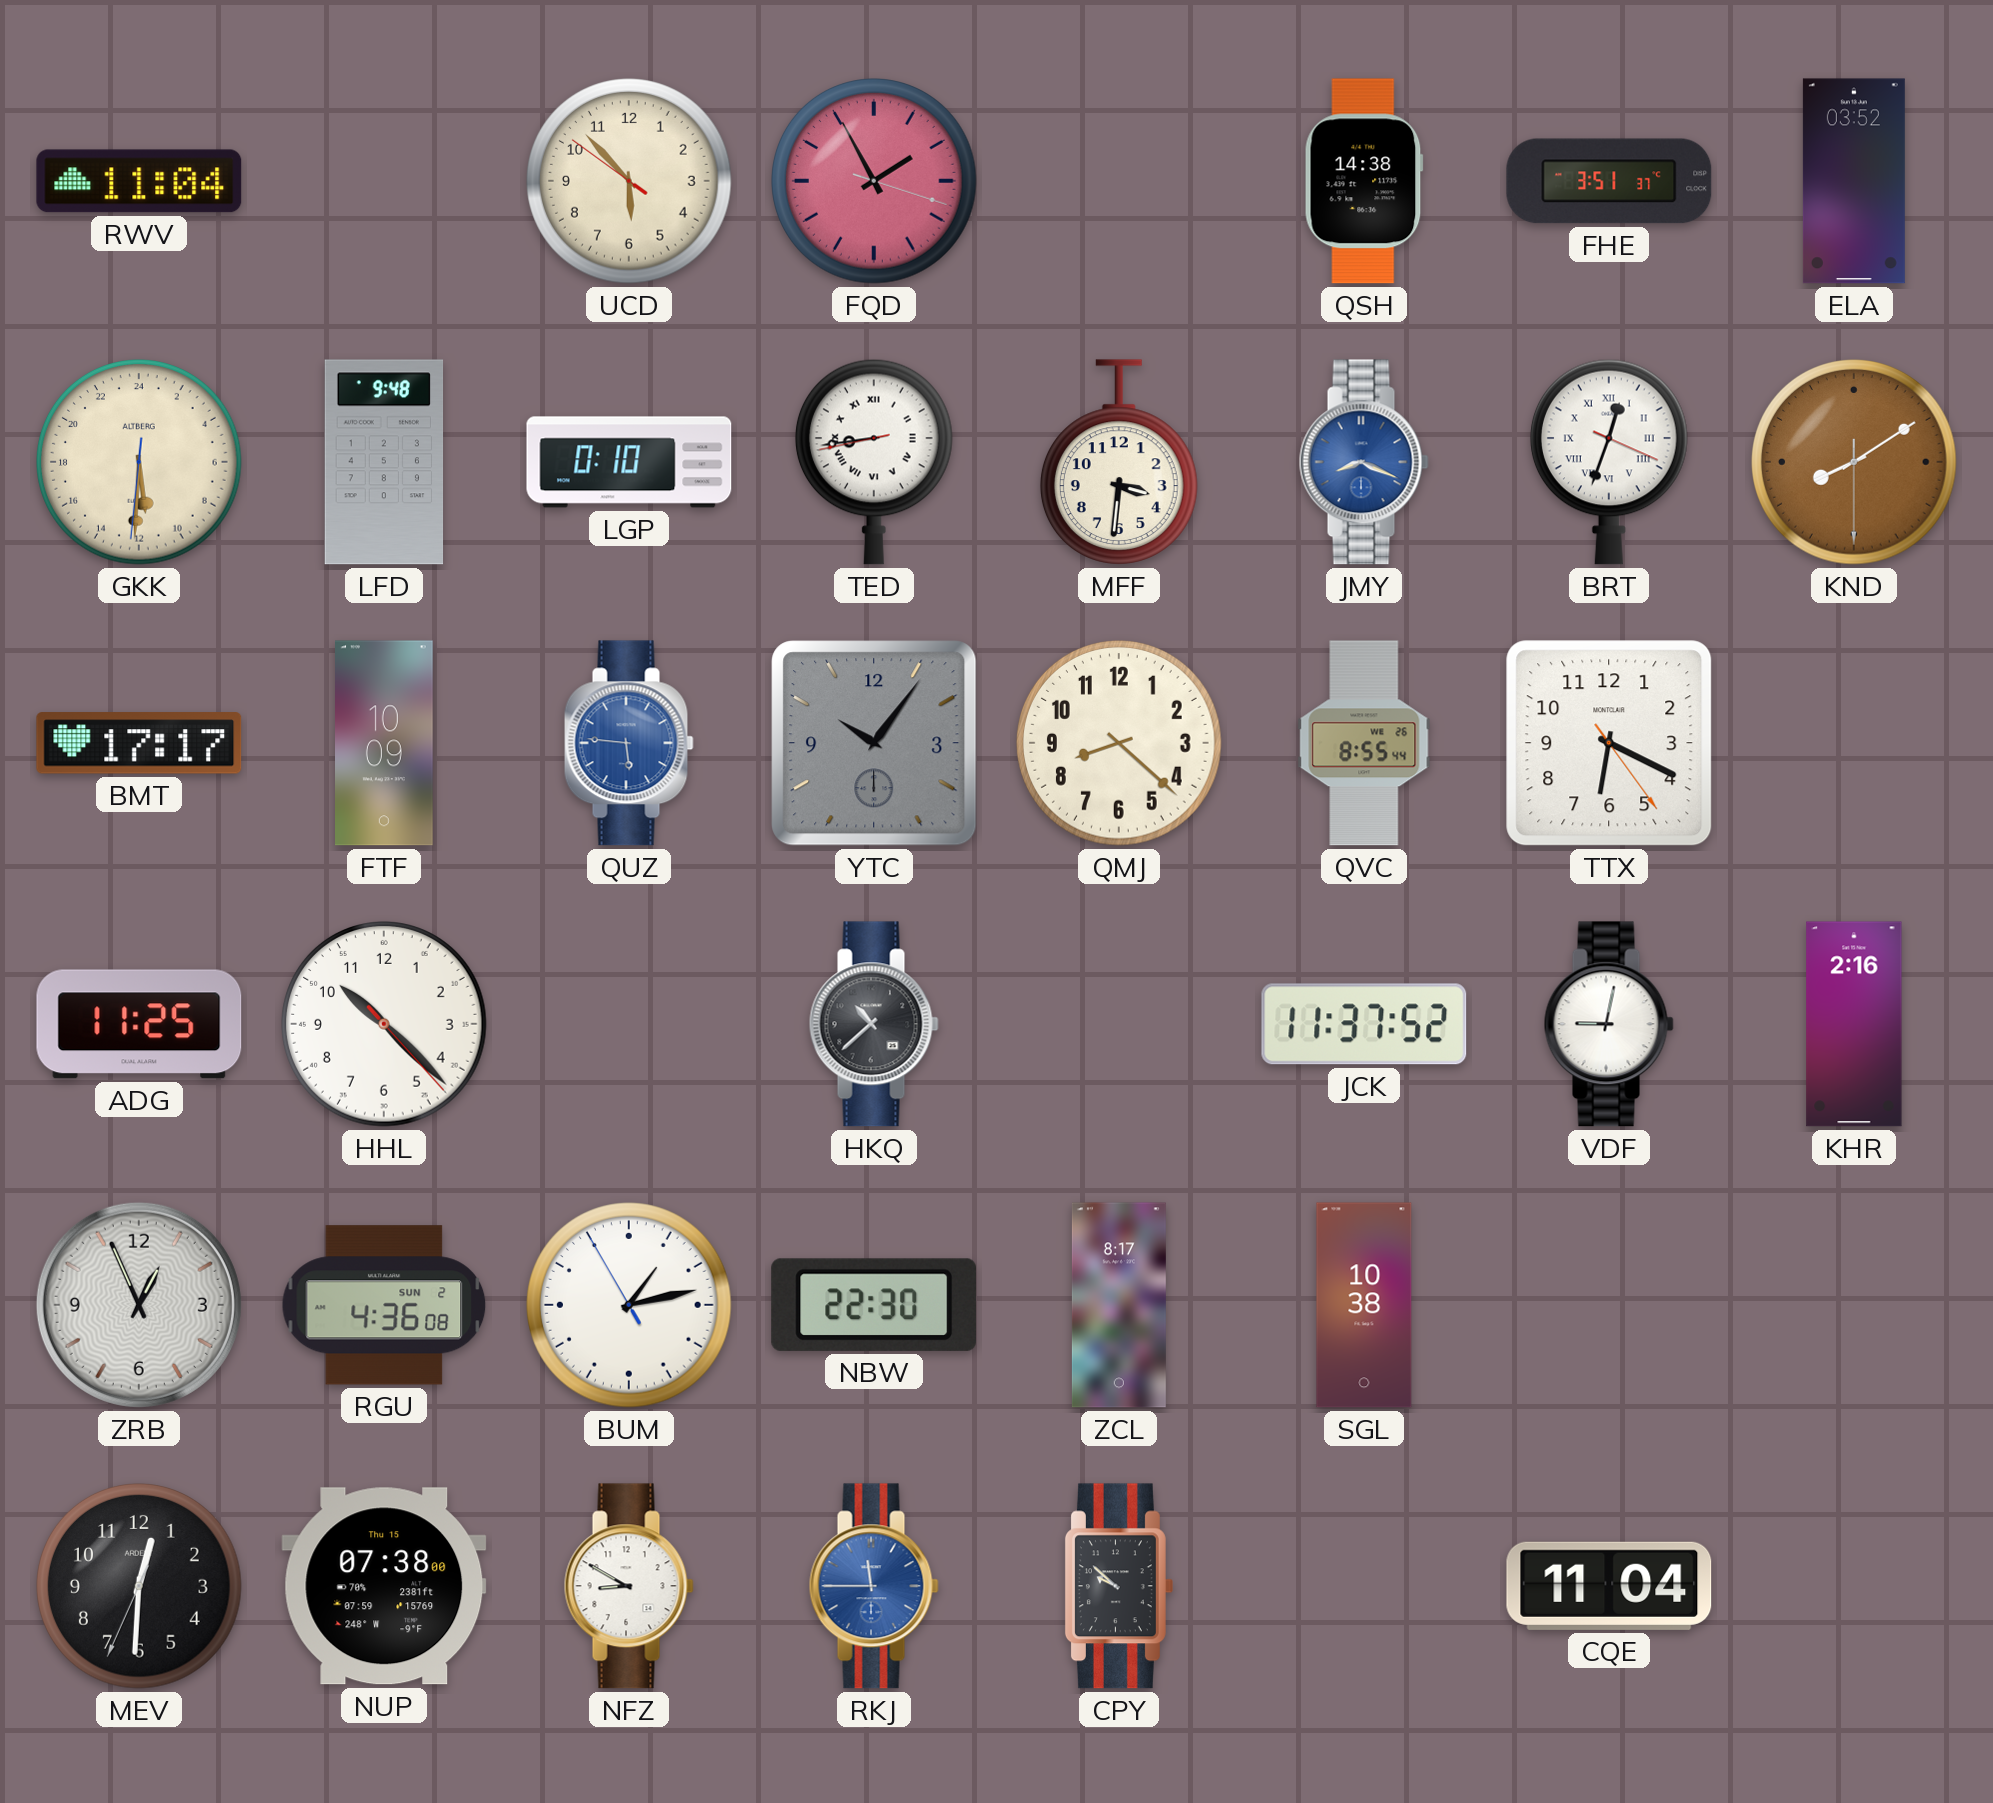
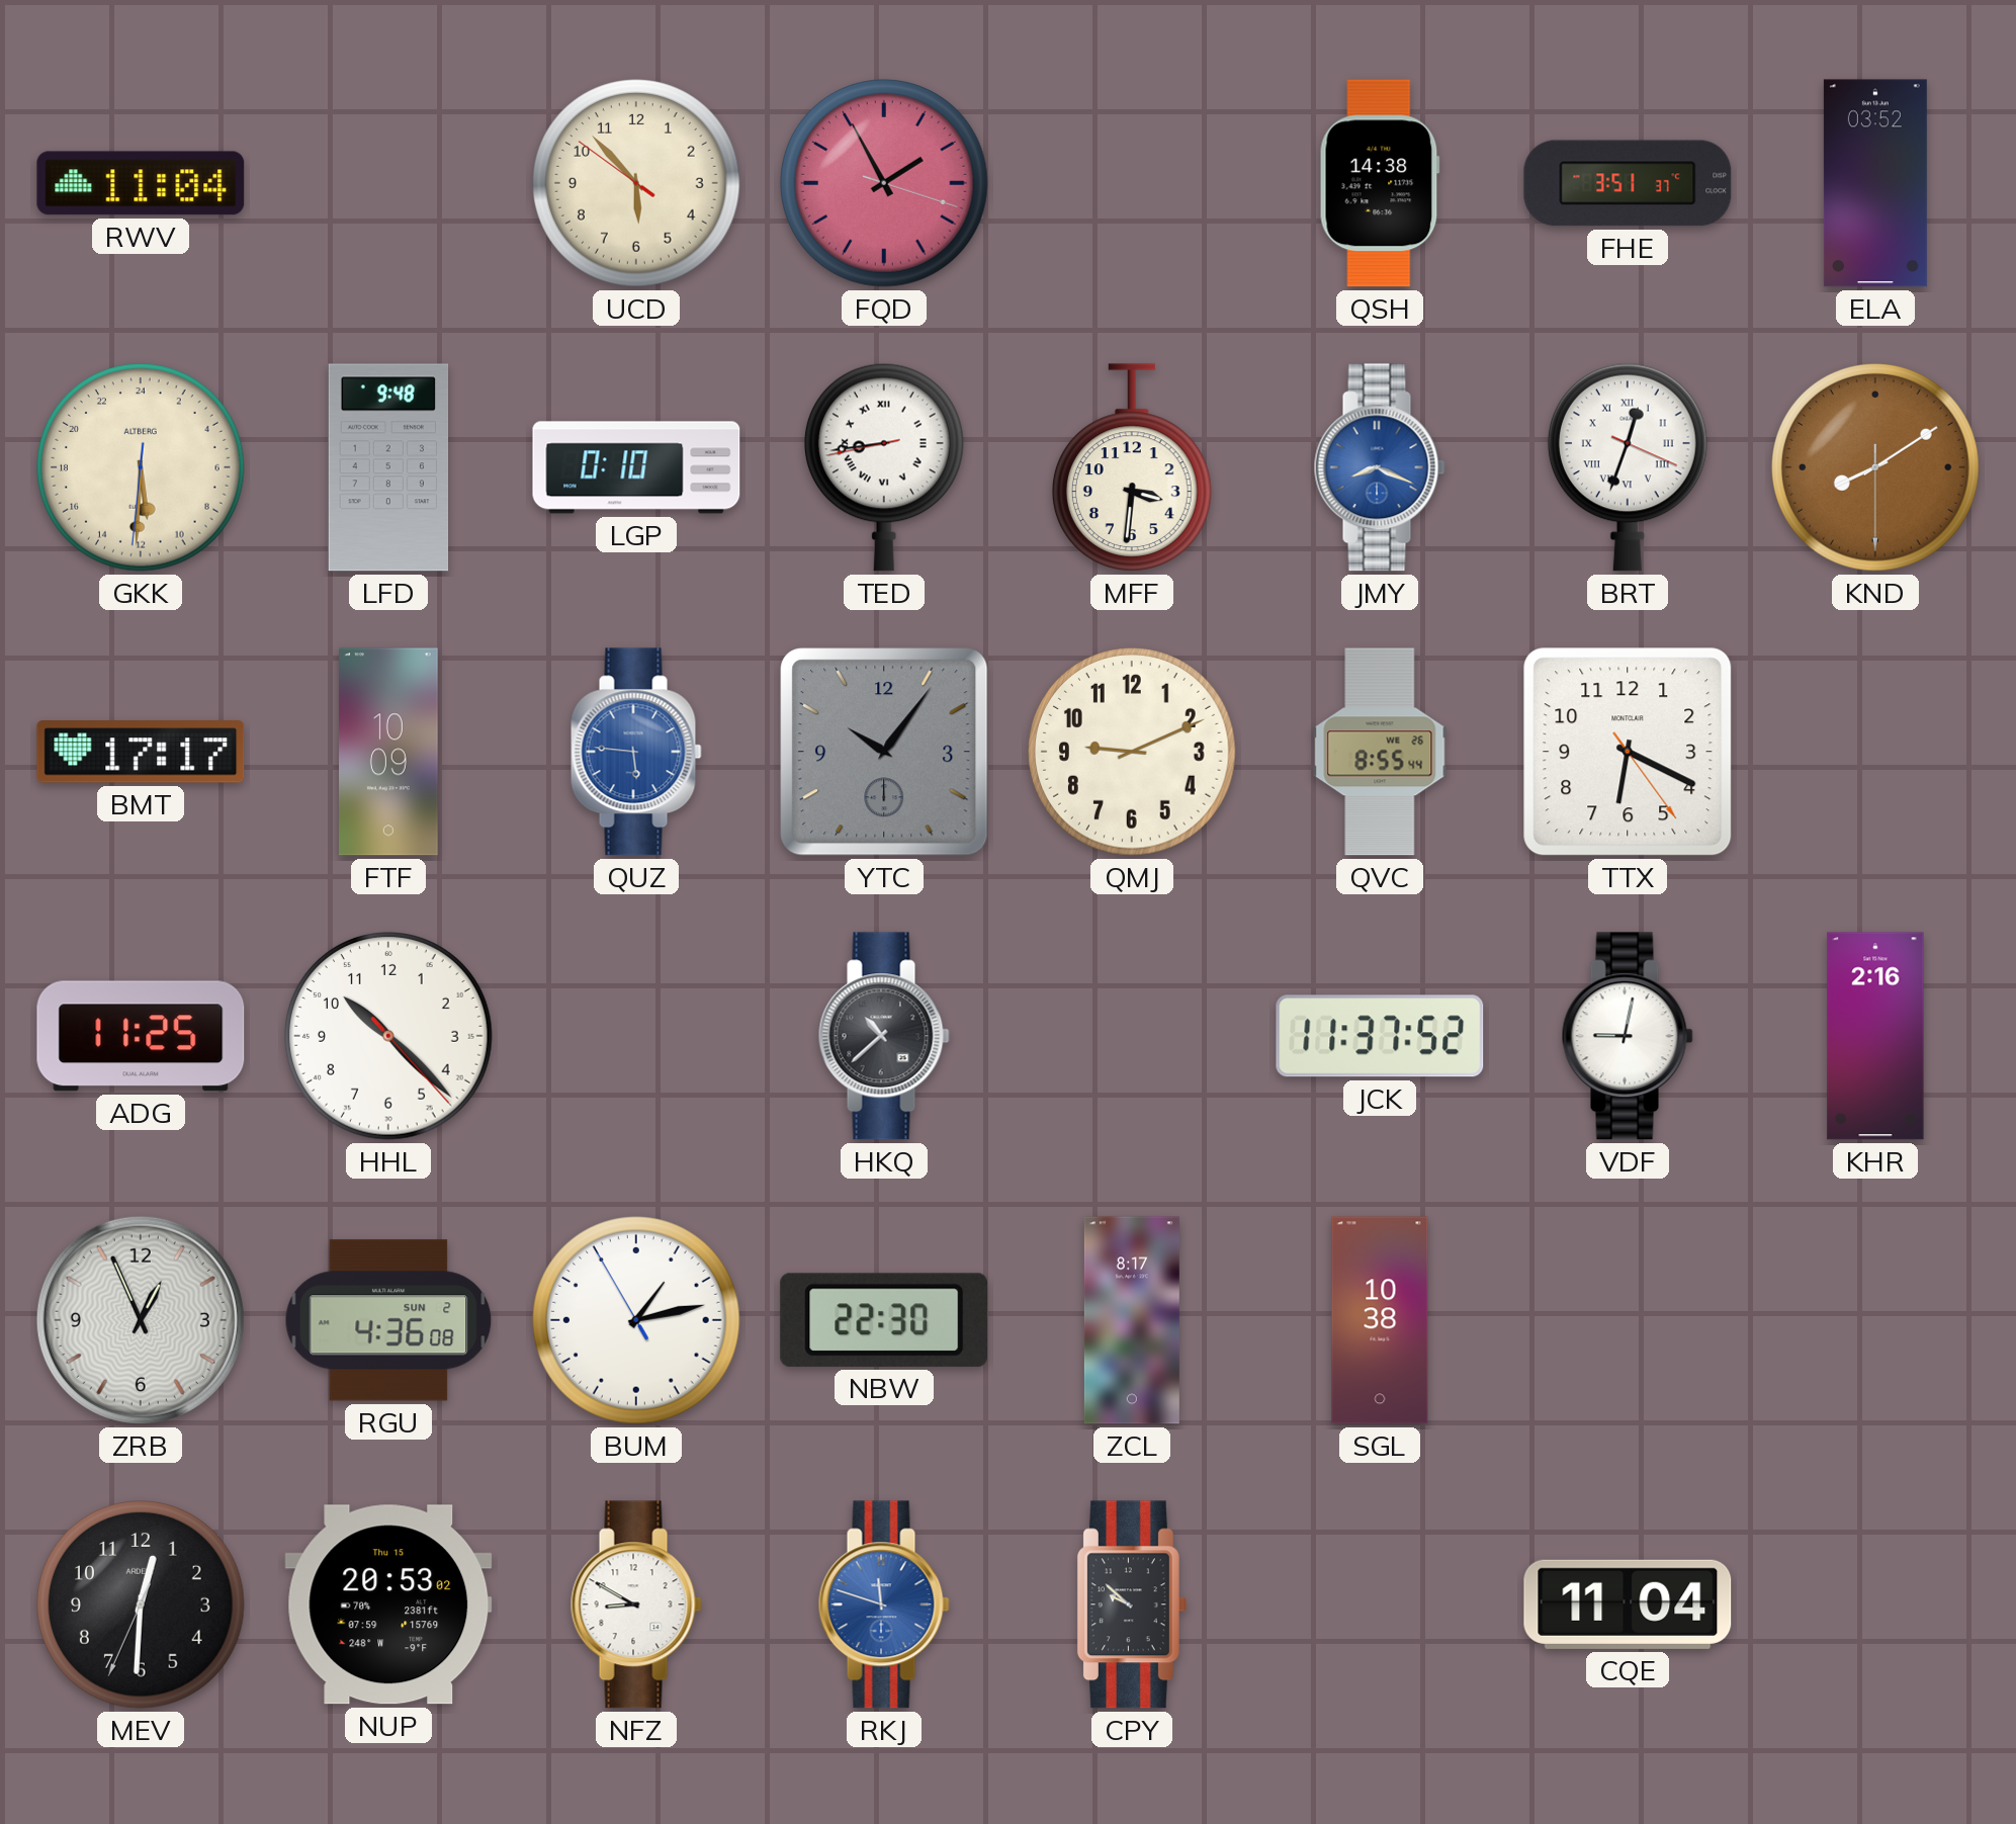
QMJ: 8:22 -> 9:11 (1133, 753)
NUP: 07:38 -> 20:53 (388, 1604)
RKJ: 11:45 -> 11:48 (884, 1604)
